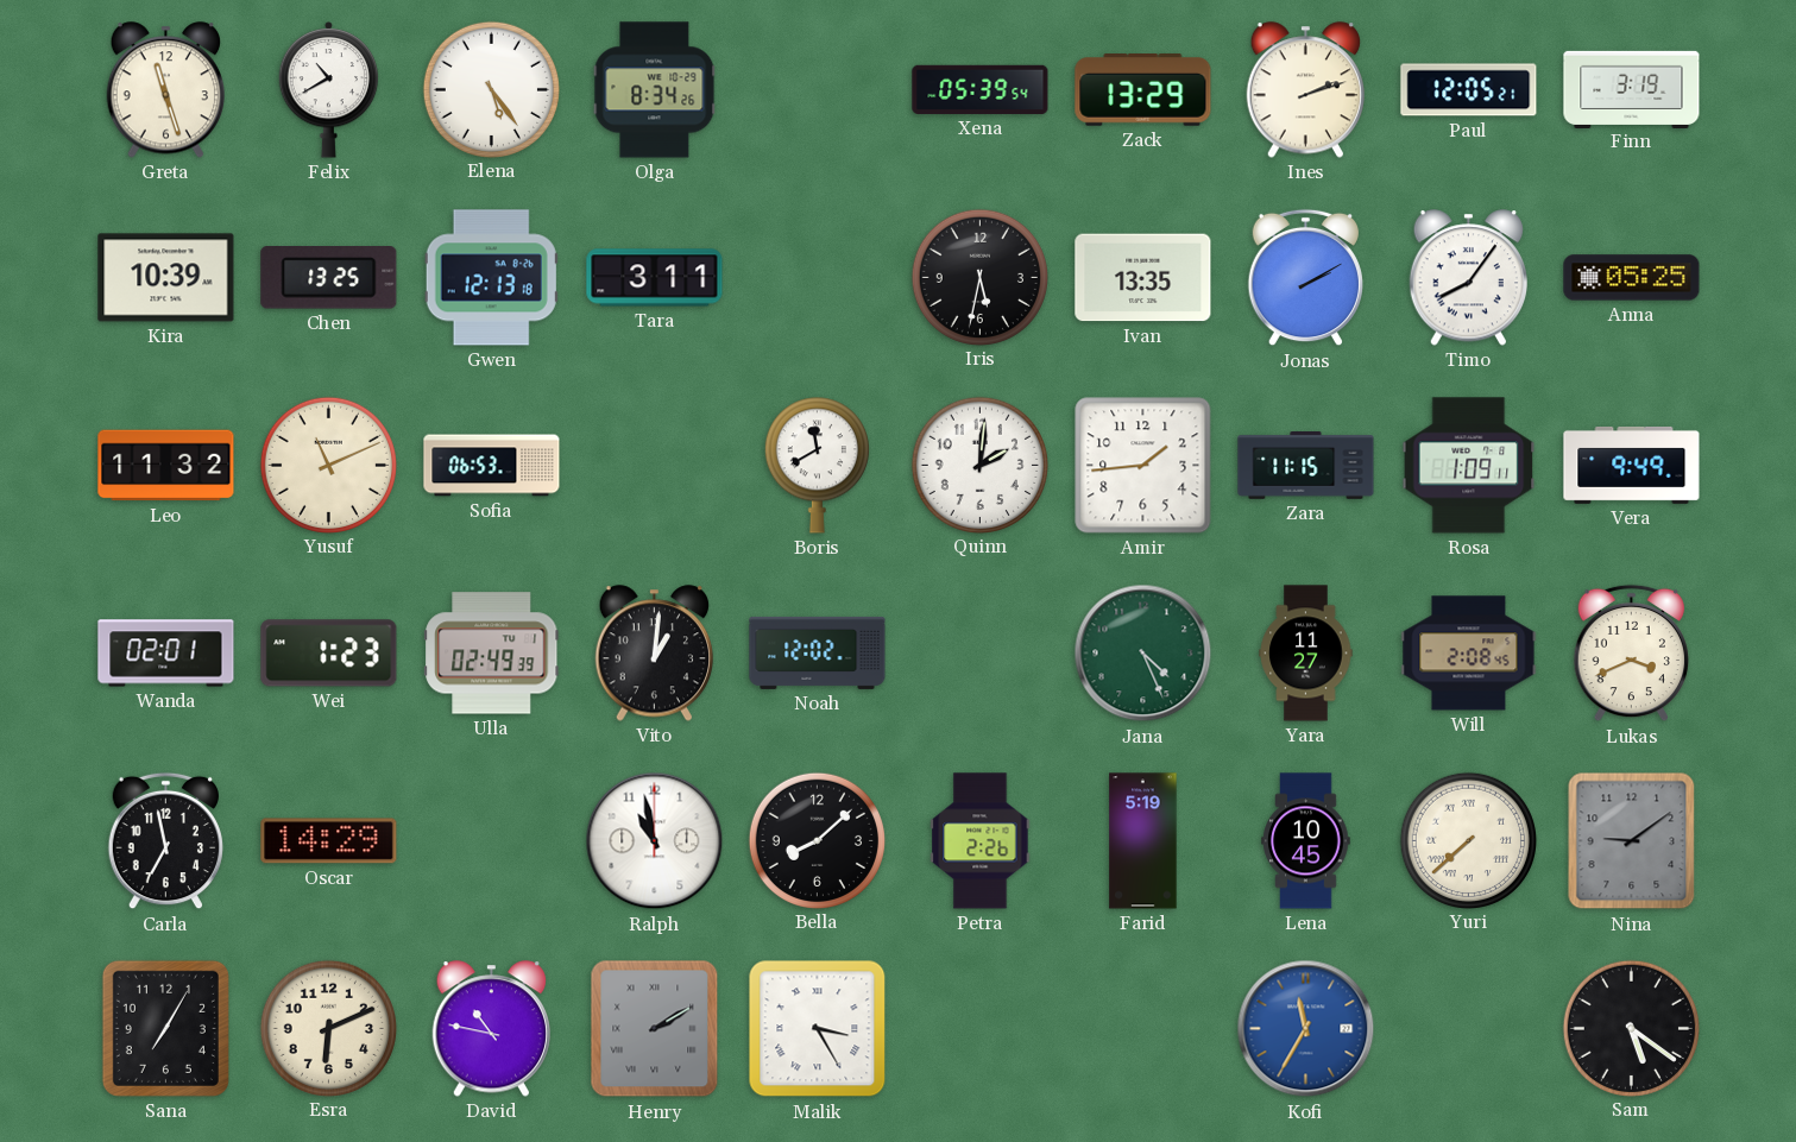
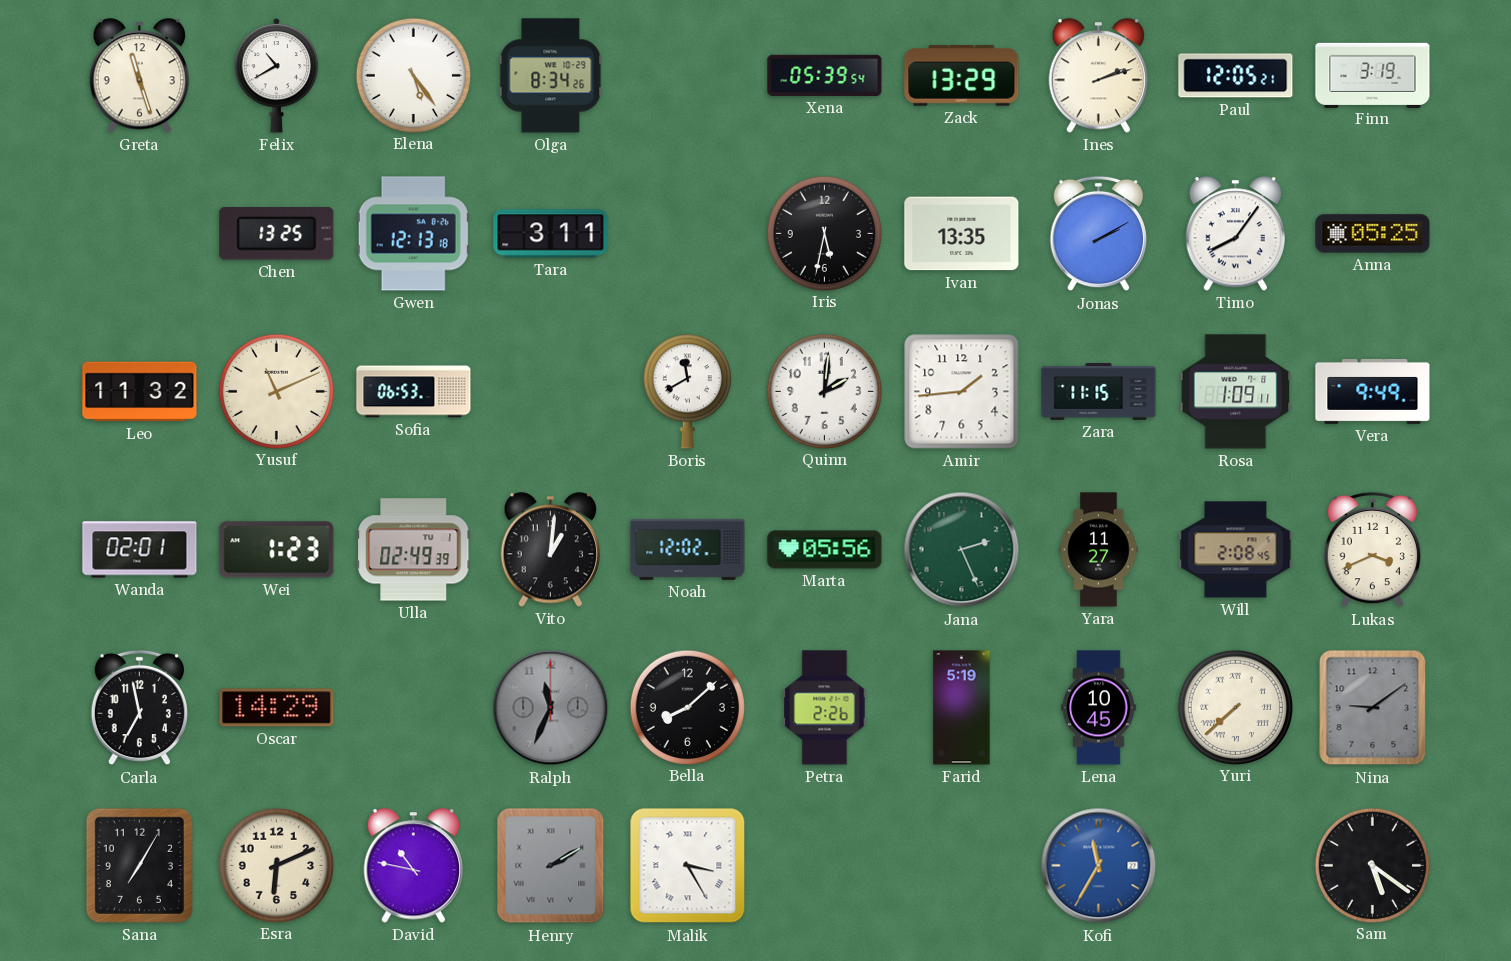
Kira: 10:39 -> none (166, 278)
Marta: none -> 05:56 (825, 550)
Jana: 4:26 -> 2:26 (962, 550)
Ralph: 10:58 -> 11:34 (551, 708)
Ralph dial: white -> grey (551, 708)
